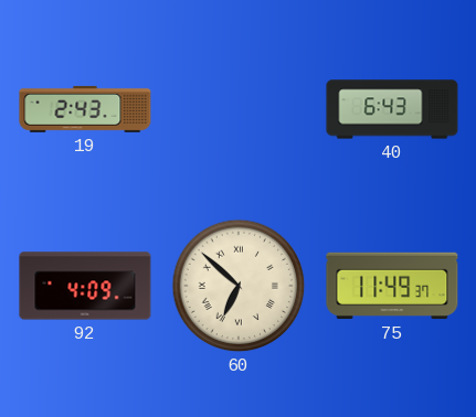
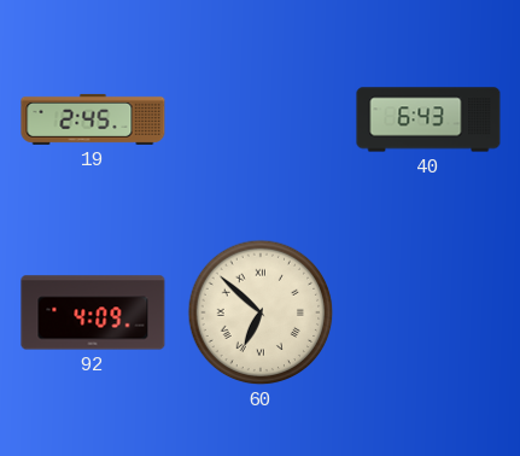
19: 2:43 -> 2:45 (93, 119)
75: 11:49 -> none (392, 286)
